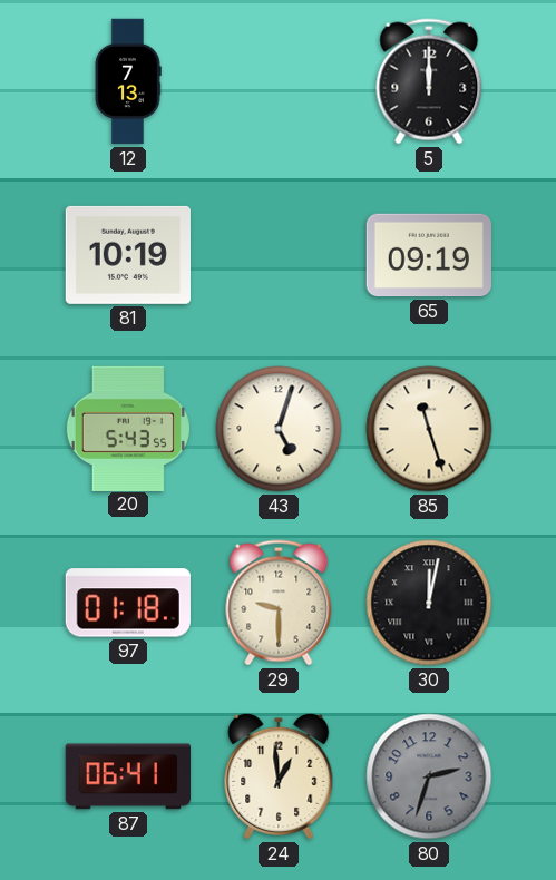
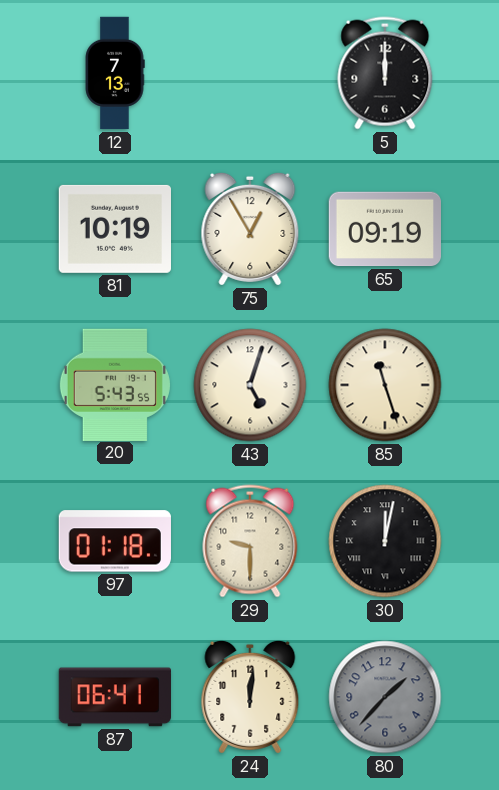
75: none -> 12:55 (250, 229)
24: 12:59 -> 12:01 (250, 697)
80: 2:33 -> 1:37 (385, 697)
